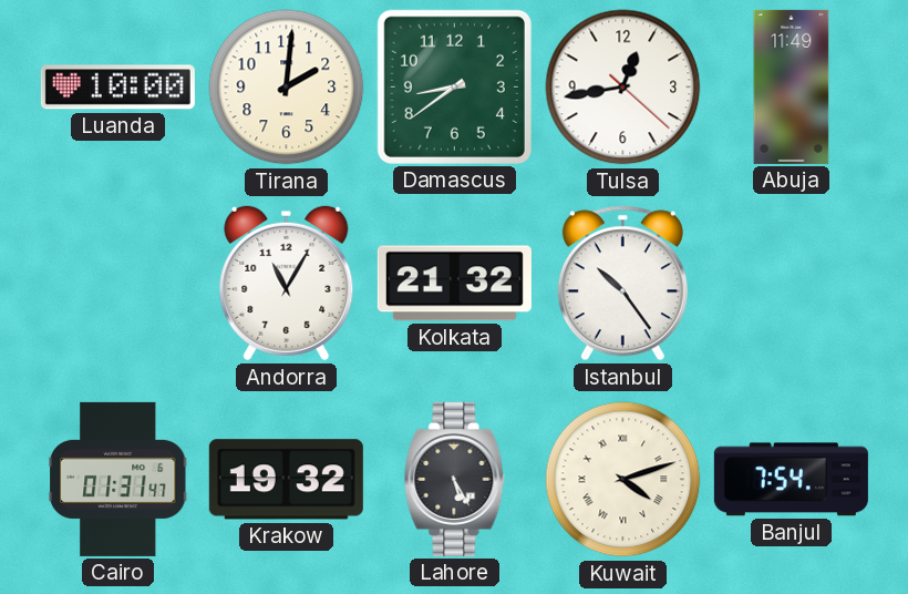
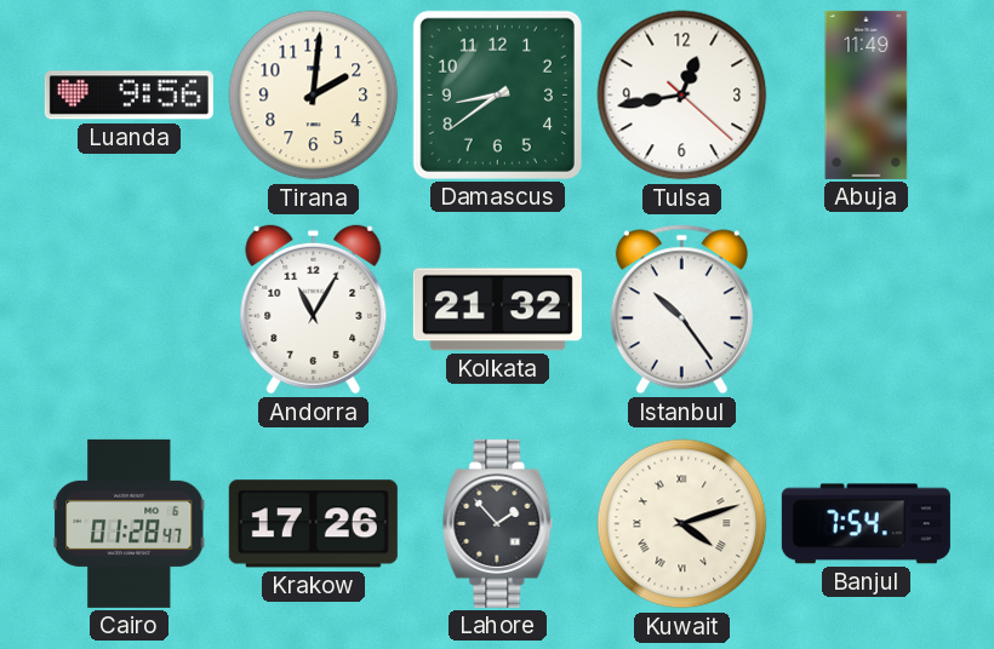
Luanda: 10:00 -> 9:56 (128, 96)
Cairo: 01:31 -> 01:28 (130, 523)
Krakow: 19:32 -> 17:26 (313, 524)
Lahore: 5:25 -> 1:53 (498, 523)
